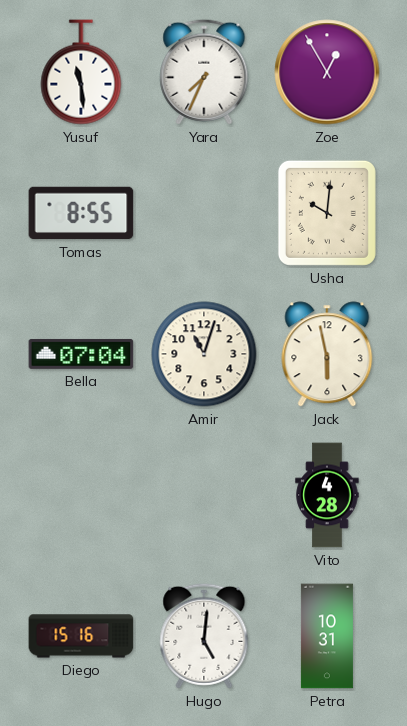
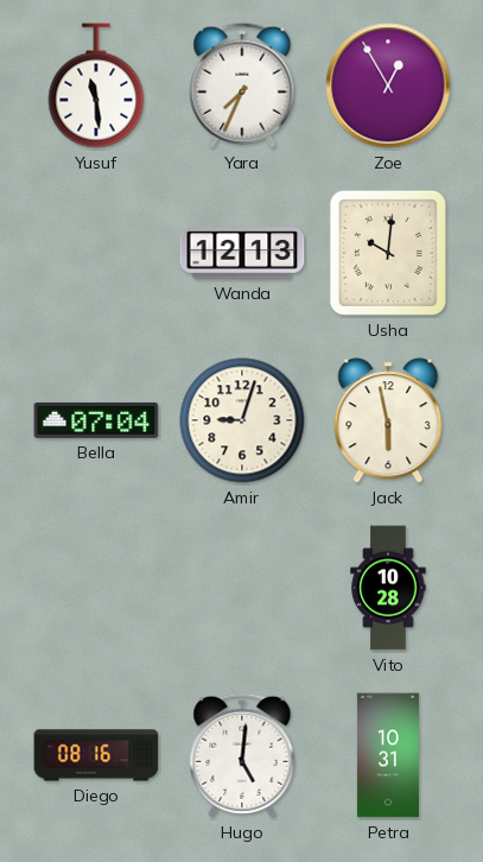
Tomas: 8:55 -> none (81, 213)
Wanda: none -> 12:13 (242, 253)
Amir: 11:03 -> 9:03 (242, 420)
Vito: 4:28 -> 10:28 (388, 588)
Diego: 15:16 -> 08:16 (96, 755)
